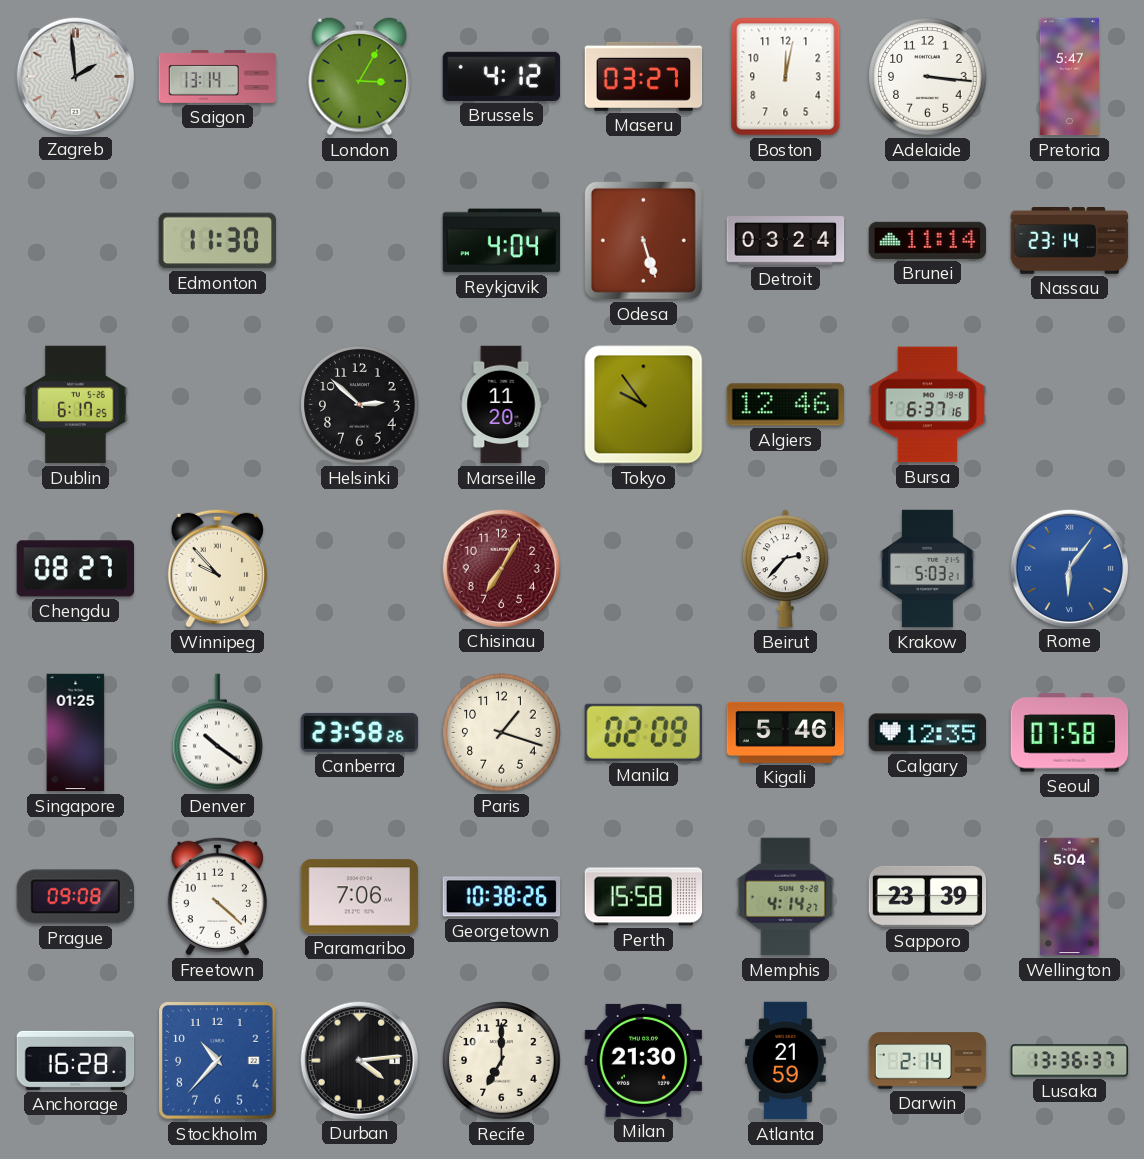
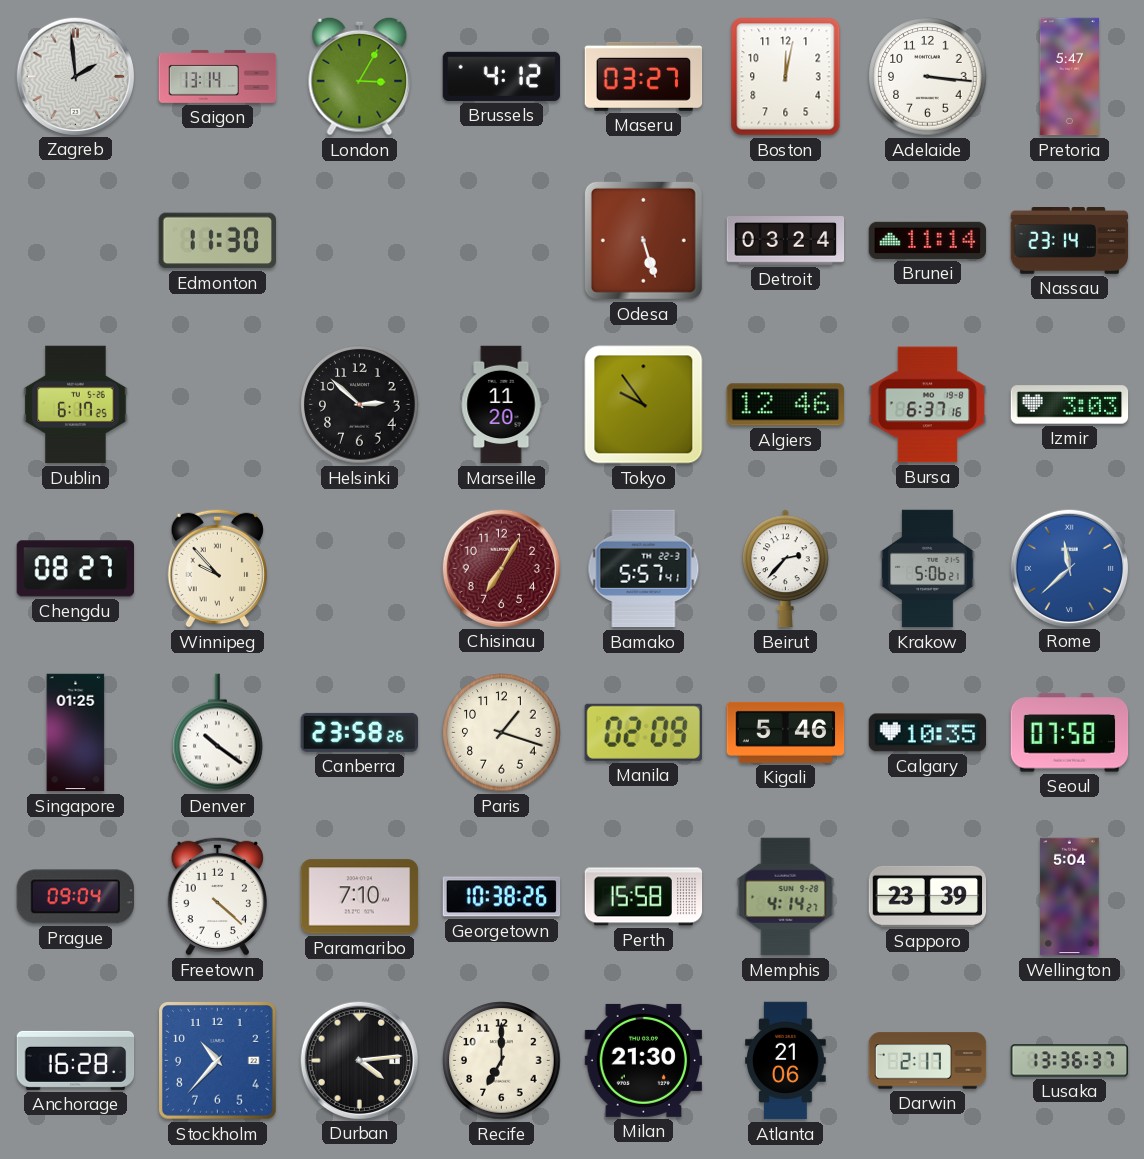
Reykjavik: 4:04 -> none (502, 241)
Izmir: none -> 3:03 (1070, 405)
Bamako: none -> 5:57 (644, 569)
Krakow: 5:03 -> 5:06 (928, 569)
Rome: 6:06 -> 11:38 (1069, 568)
Calgary: 12:35 -> 10:35 (928, 733)
Prague: 09:08 -> 09:04 (75, 897)
Paramaribo: 7:06 -> 7:10 (360, 897)
Atlanta: 21:59 -> 21:06 (786, 1061)
Darwin: 2:14 -> 2:17 (928, 1061)
